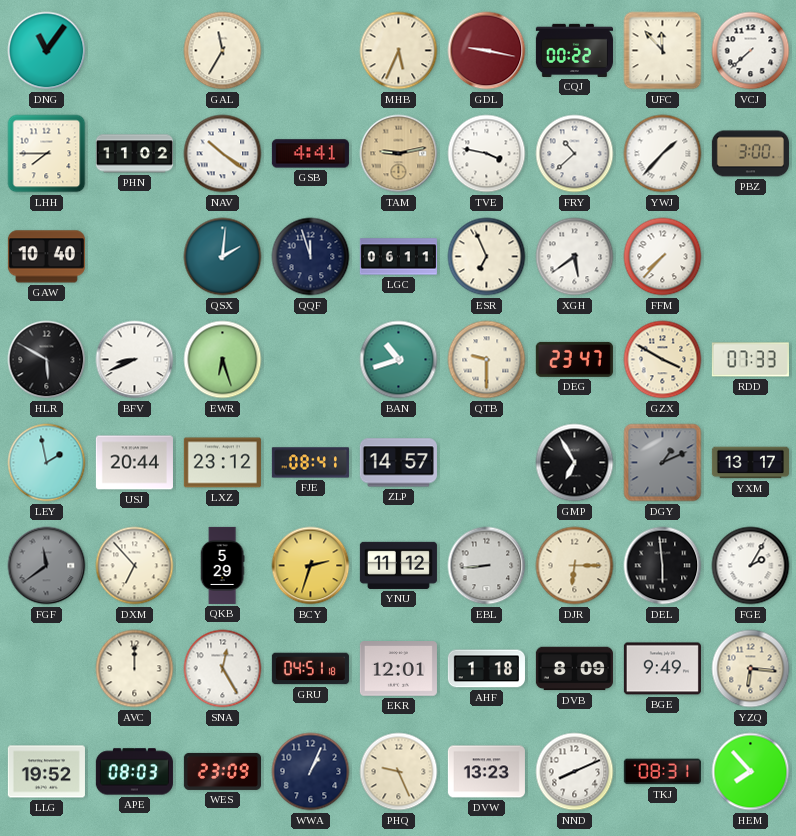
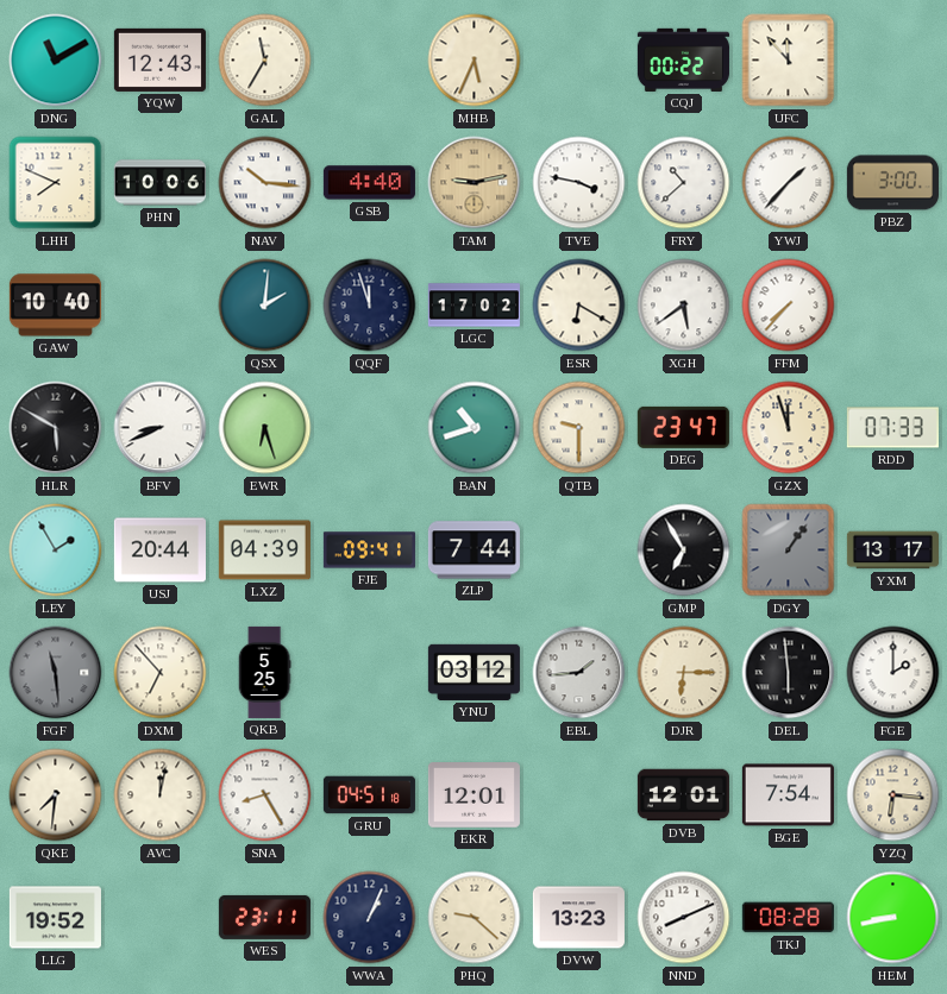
DNG: 11:06 -> 11:10 (56, 61)
YQW: none -> 12:43 (159, 59)
GDL: 9:17 -> none (487, 51)
VCJ: 7:38 -> none (751, 51)
LHH: 7:45 -> 7:49 (56, 183)
PHN: 11:02 -> 10:06 (159, 183)
NAV: 10:21 -> 10:16 (265, 183)
GSB: 4:41 -> 4:40 (369, 183)
LGC: 06:11 -> 17:02 (473, 306)
ESR: 6:56 -> 6:20 (579, 306)
GZX: 3:50 -> 11:57 (789, 428)
LEY: 1:58 -> 1:55 (56, 551)
LXZ: 23:12 -> 04:39 (264, 551)
FJE: 08:41 -> 09:41 (369, 551)
ZLP: 14:57 -> 7:44 (473, 551)
DGY: 1:11 -> 1:06 (789, 551)
FGF: 11:39 -> 11:29 (56, 673)
QKB: 5:29 -> 5:25 (264, 672)
BCY: 2:33 -> none (311, 566)
YNU: 11:12 -> 03:12 (473, 672)
EBL: 8:44 -> 1:44 (579, 673)
FGE: 2:05 -> 2:00 (893, 673)
QKE: none -> 7:31 (56, 795)
AVC: 12:00 -> 12:02 (161, 795)
SNA: 12:25 -> 8:25 (265, 795)
AHF: 1:18 -> none (486, 669)
DVB: 8:09 -> 12:01 (683, 795)
BGE: 9:49 -> 7:54 (788, 795)
APE: 08:03 -> none (134, 772)
WES: 23:09 -> 23:11 (264, 917)
PHQ: 9:26 -> 9:22 (475, 918)
TKJ: 08:31 -> 08:28 (788, 918)
HEM: 7:53 -> 8:43 (893, 918)
